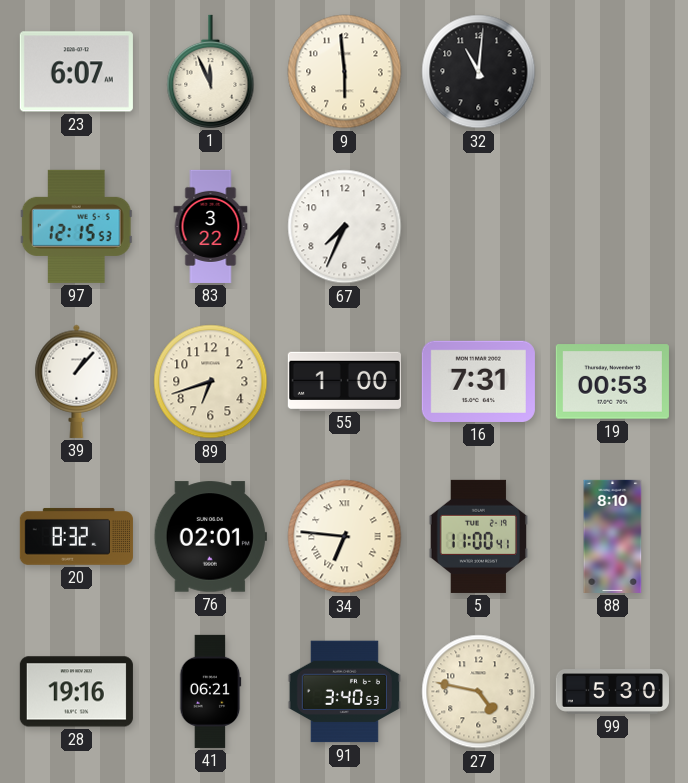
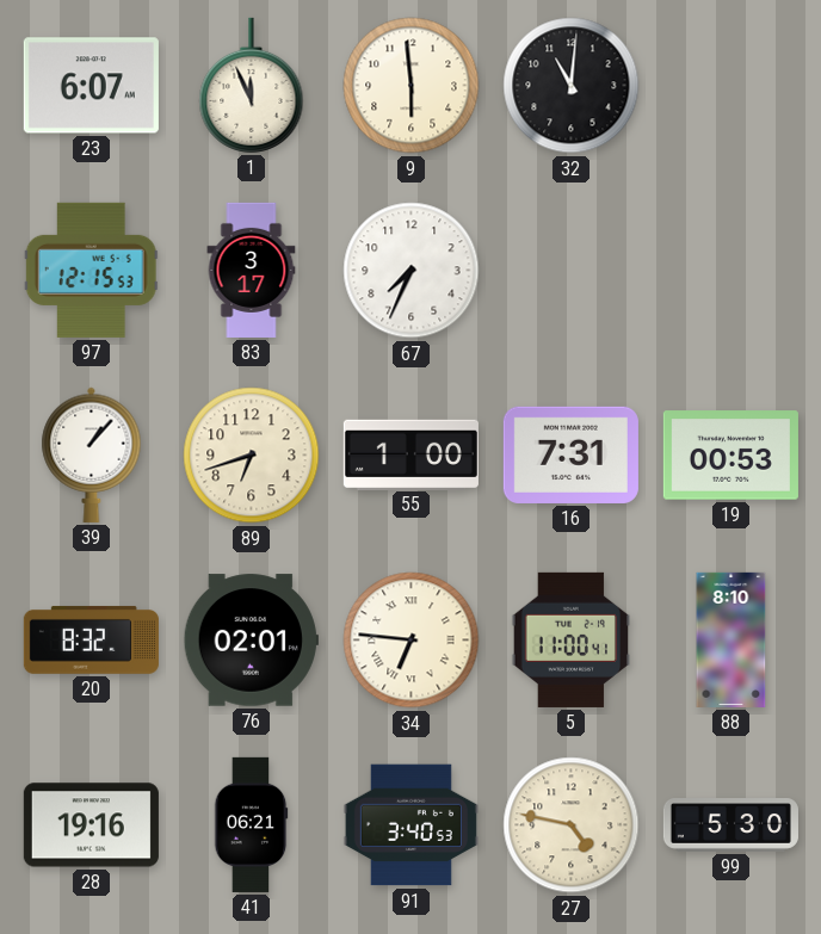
83: 3:22 -> 3:17 (252, 270)
